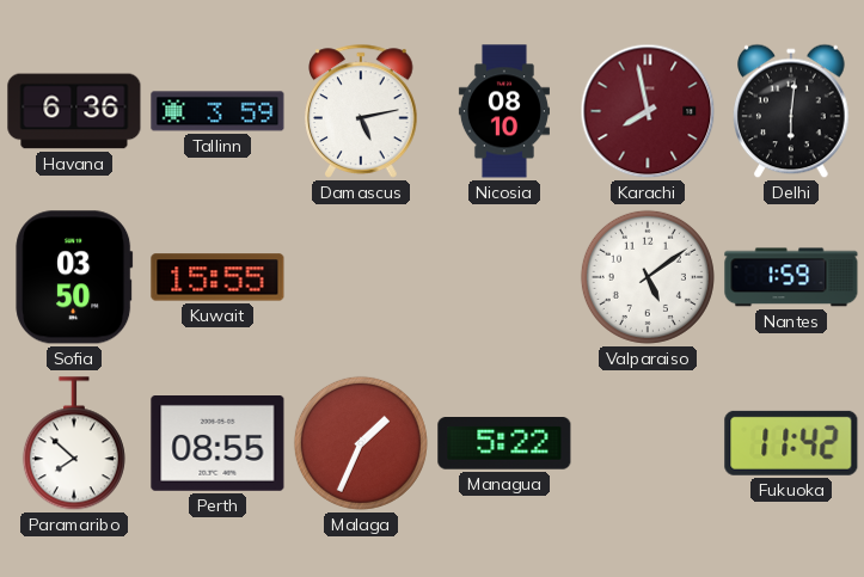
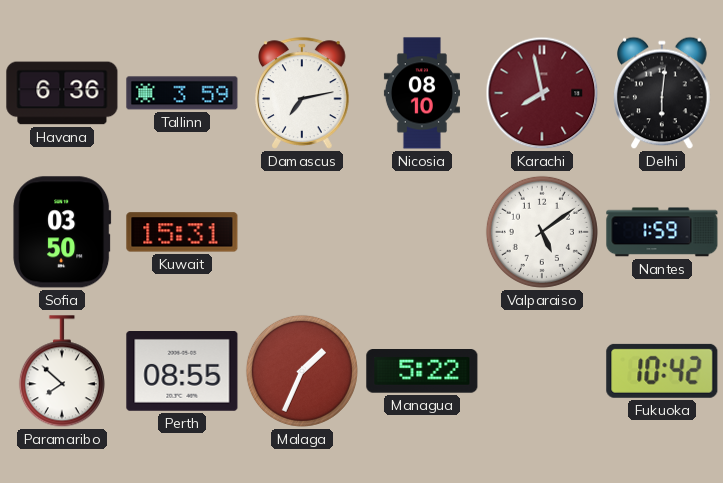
Damascus: 5:13 -> 7:13 (302, 93)
Kuwait: 15:55 -> 15:31 (182, 232)
Fukuoka: 11:42 -> 10:42 (662, 371)
